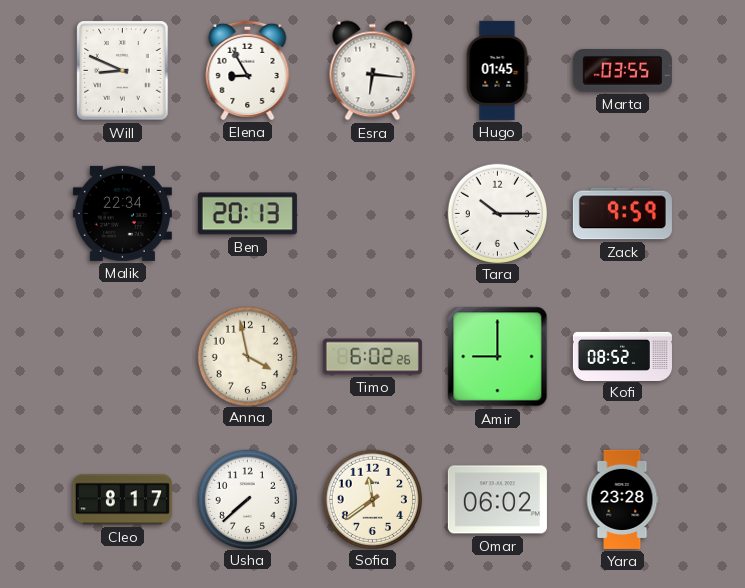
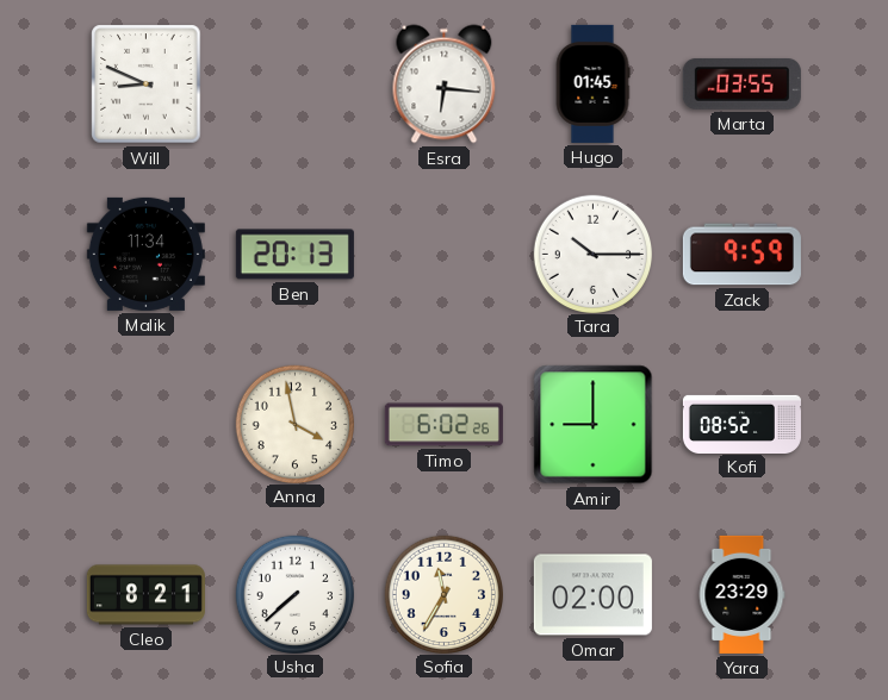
Elena: 8:55 -> none (248, 70)
Malik: 22:34 -> 11:34 (145, 254)
Cleo: 8:17 -> 8:21 (145, 595)
Sofia: 11:39 -> 11:35 (443, 594)
Omar: 06:02 -> 02:00 (592, 595)
Yara: 23:28 -> 23:29 (741, 594)
